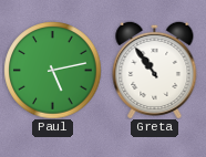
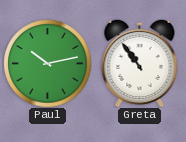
Paul: 5:13 -> 10:13 (47, 63)
